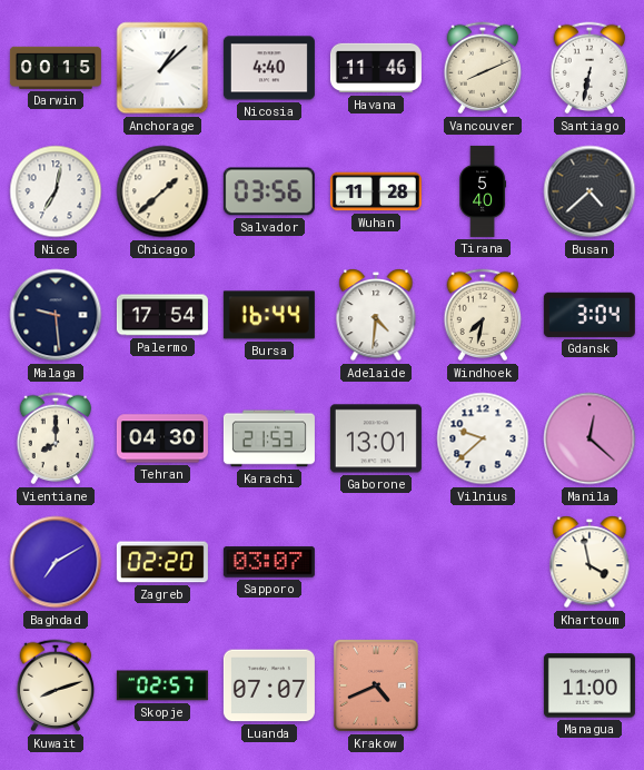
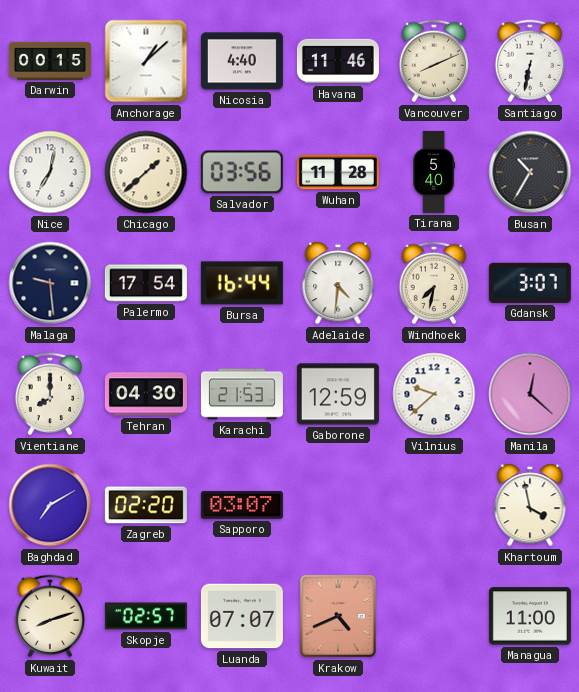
Busan: 4:38 -> 10:35 (530, 172)
Gdansk: 3:04 -> 3:07 (530, 283)
Gaborone: 13:01 -> 12:59 (338, 394)
